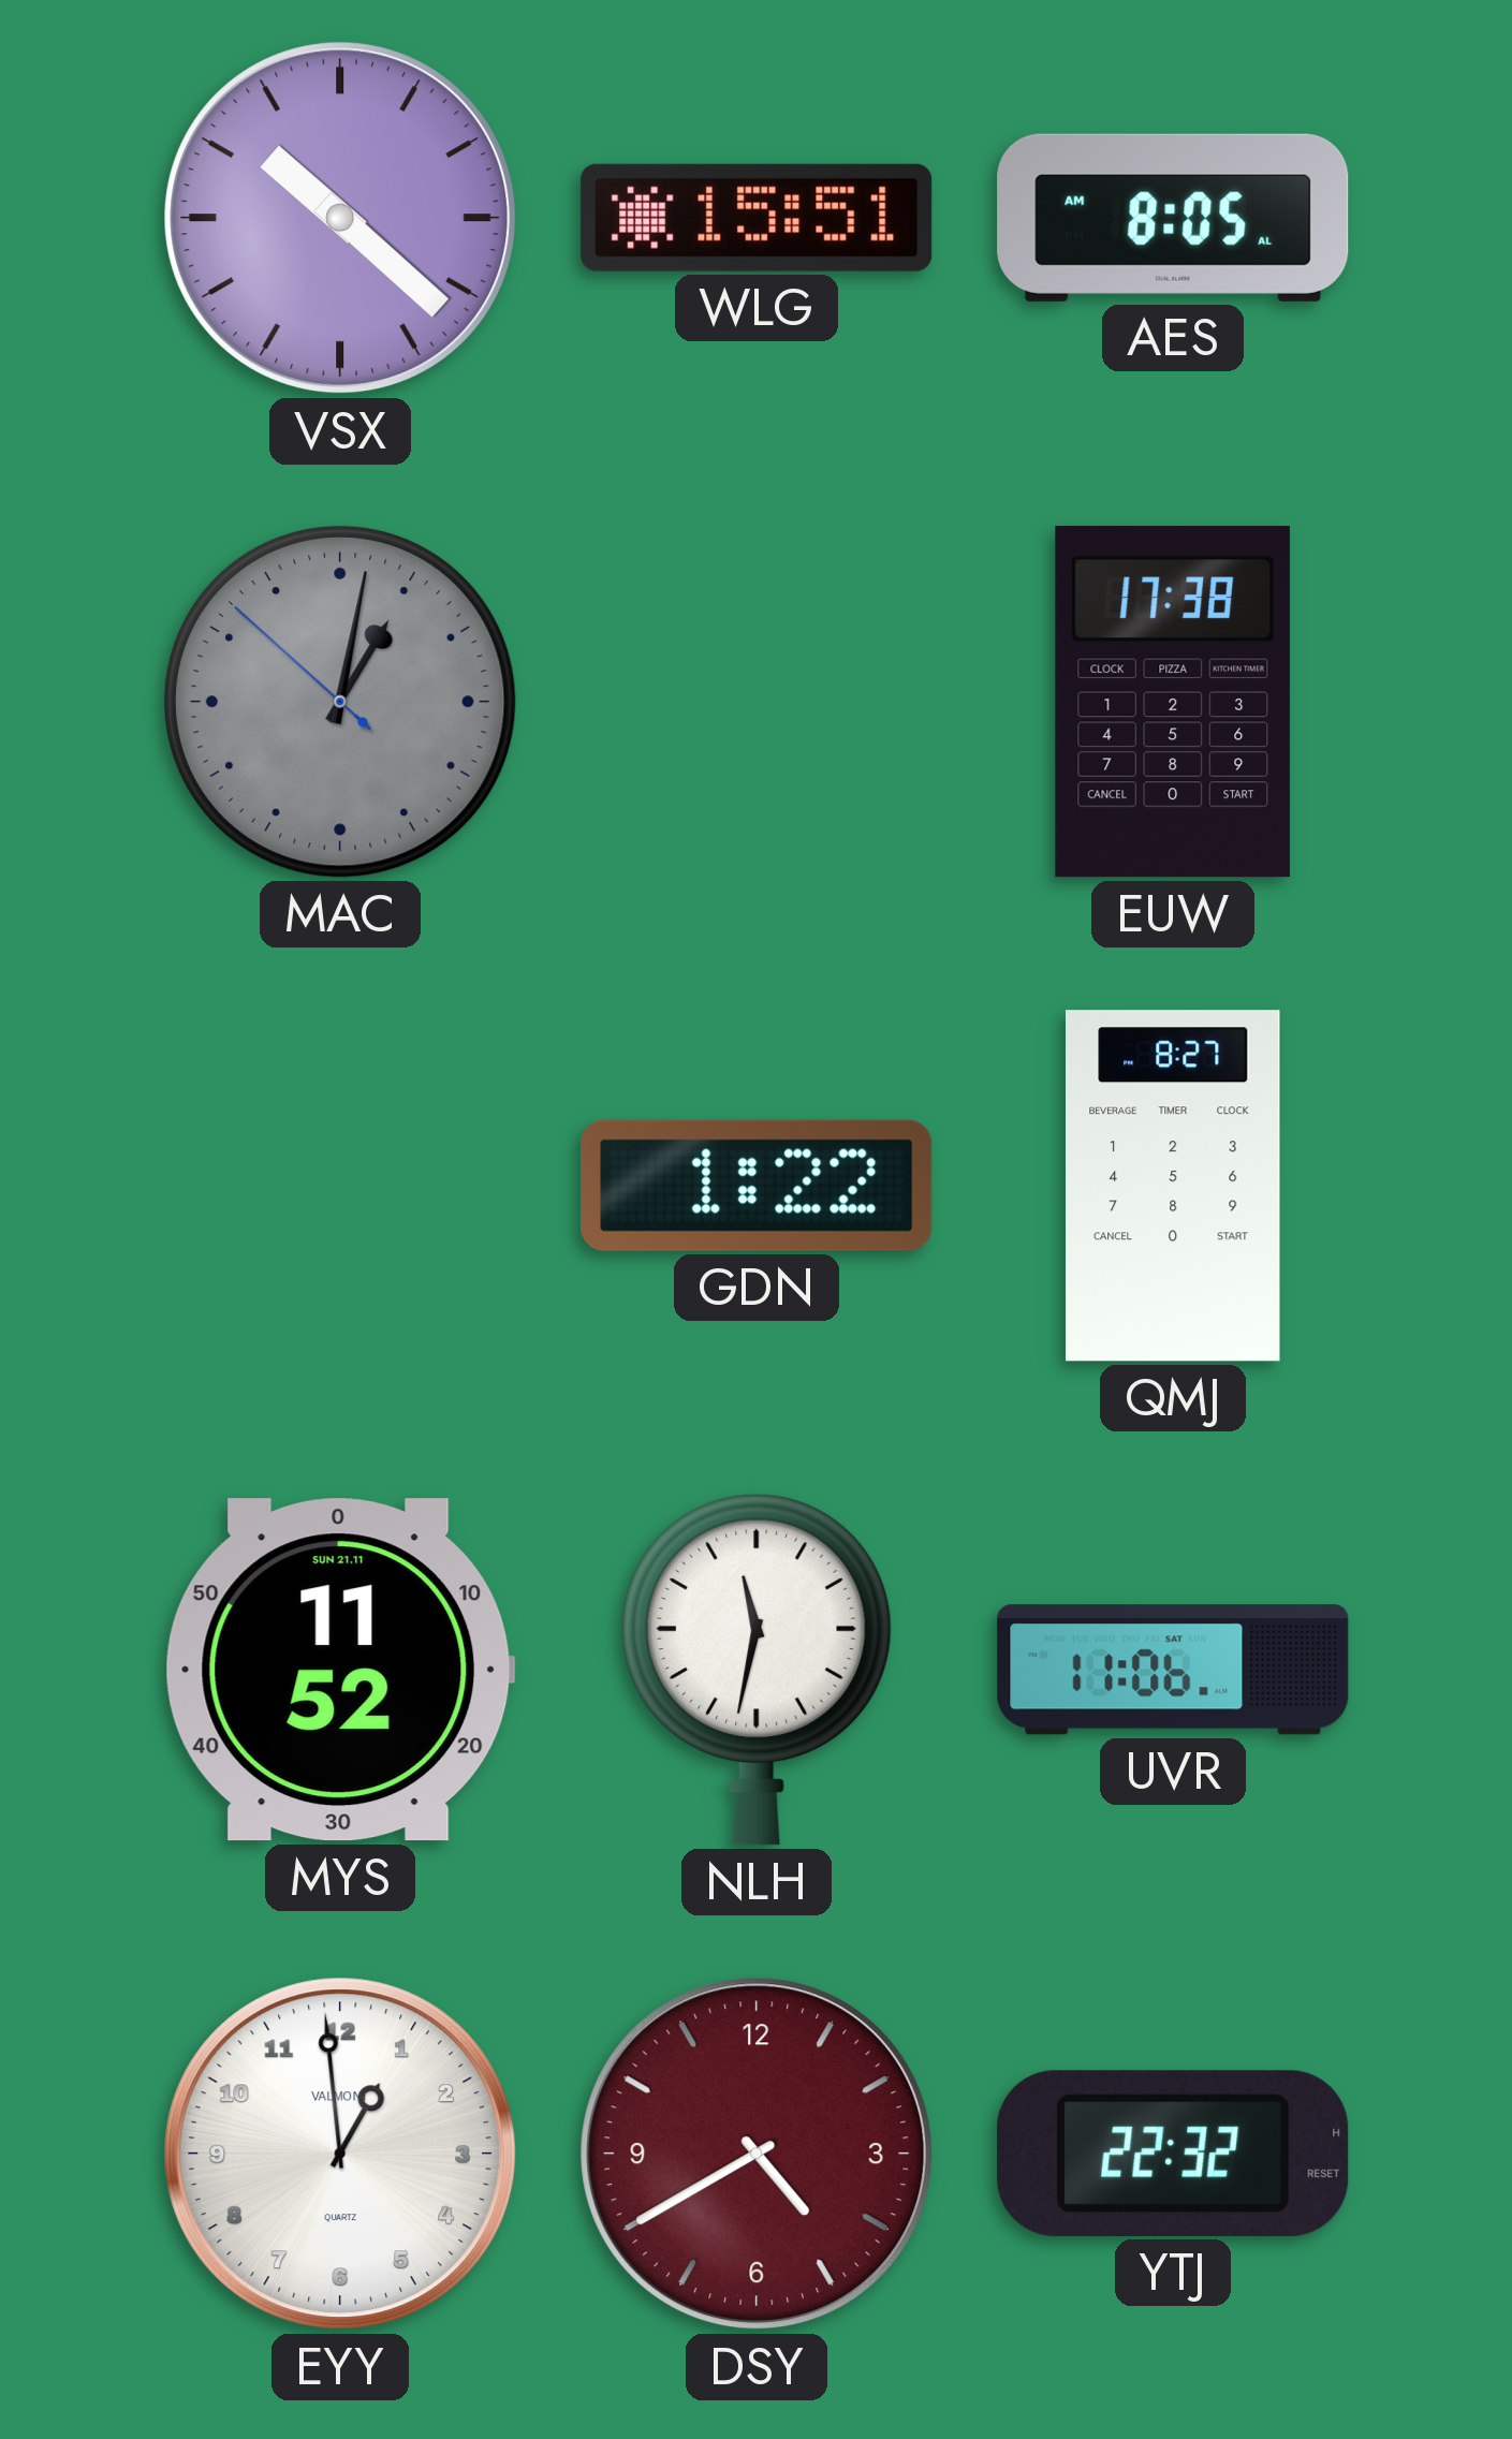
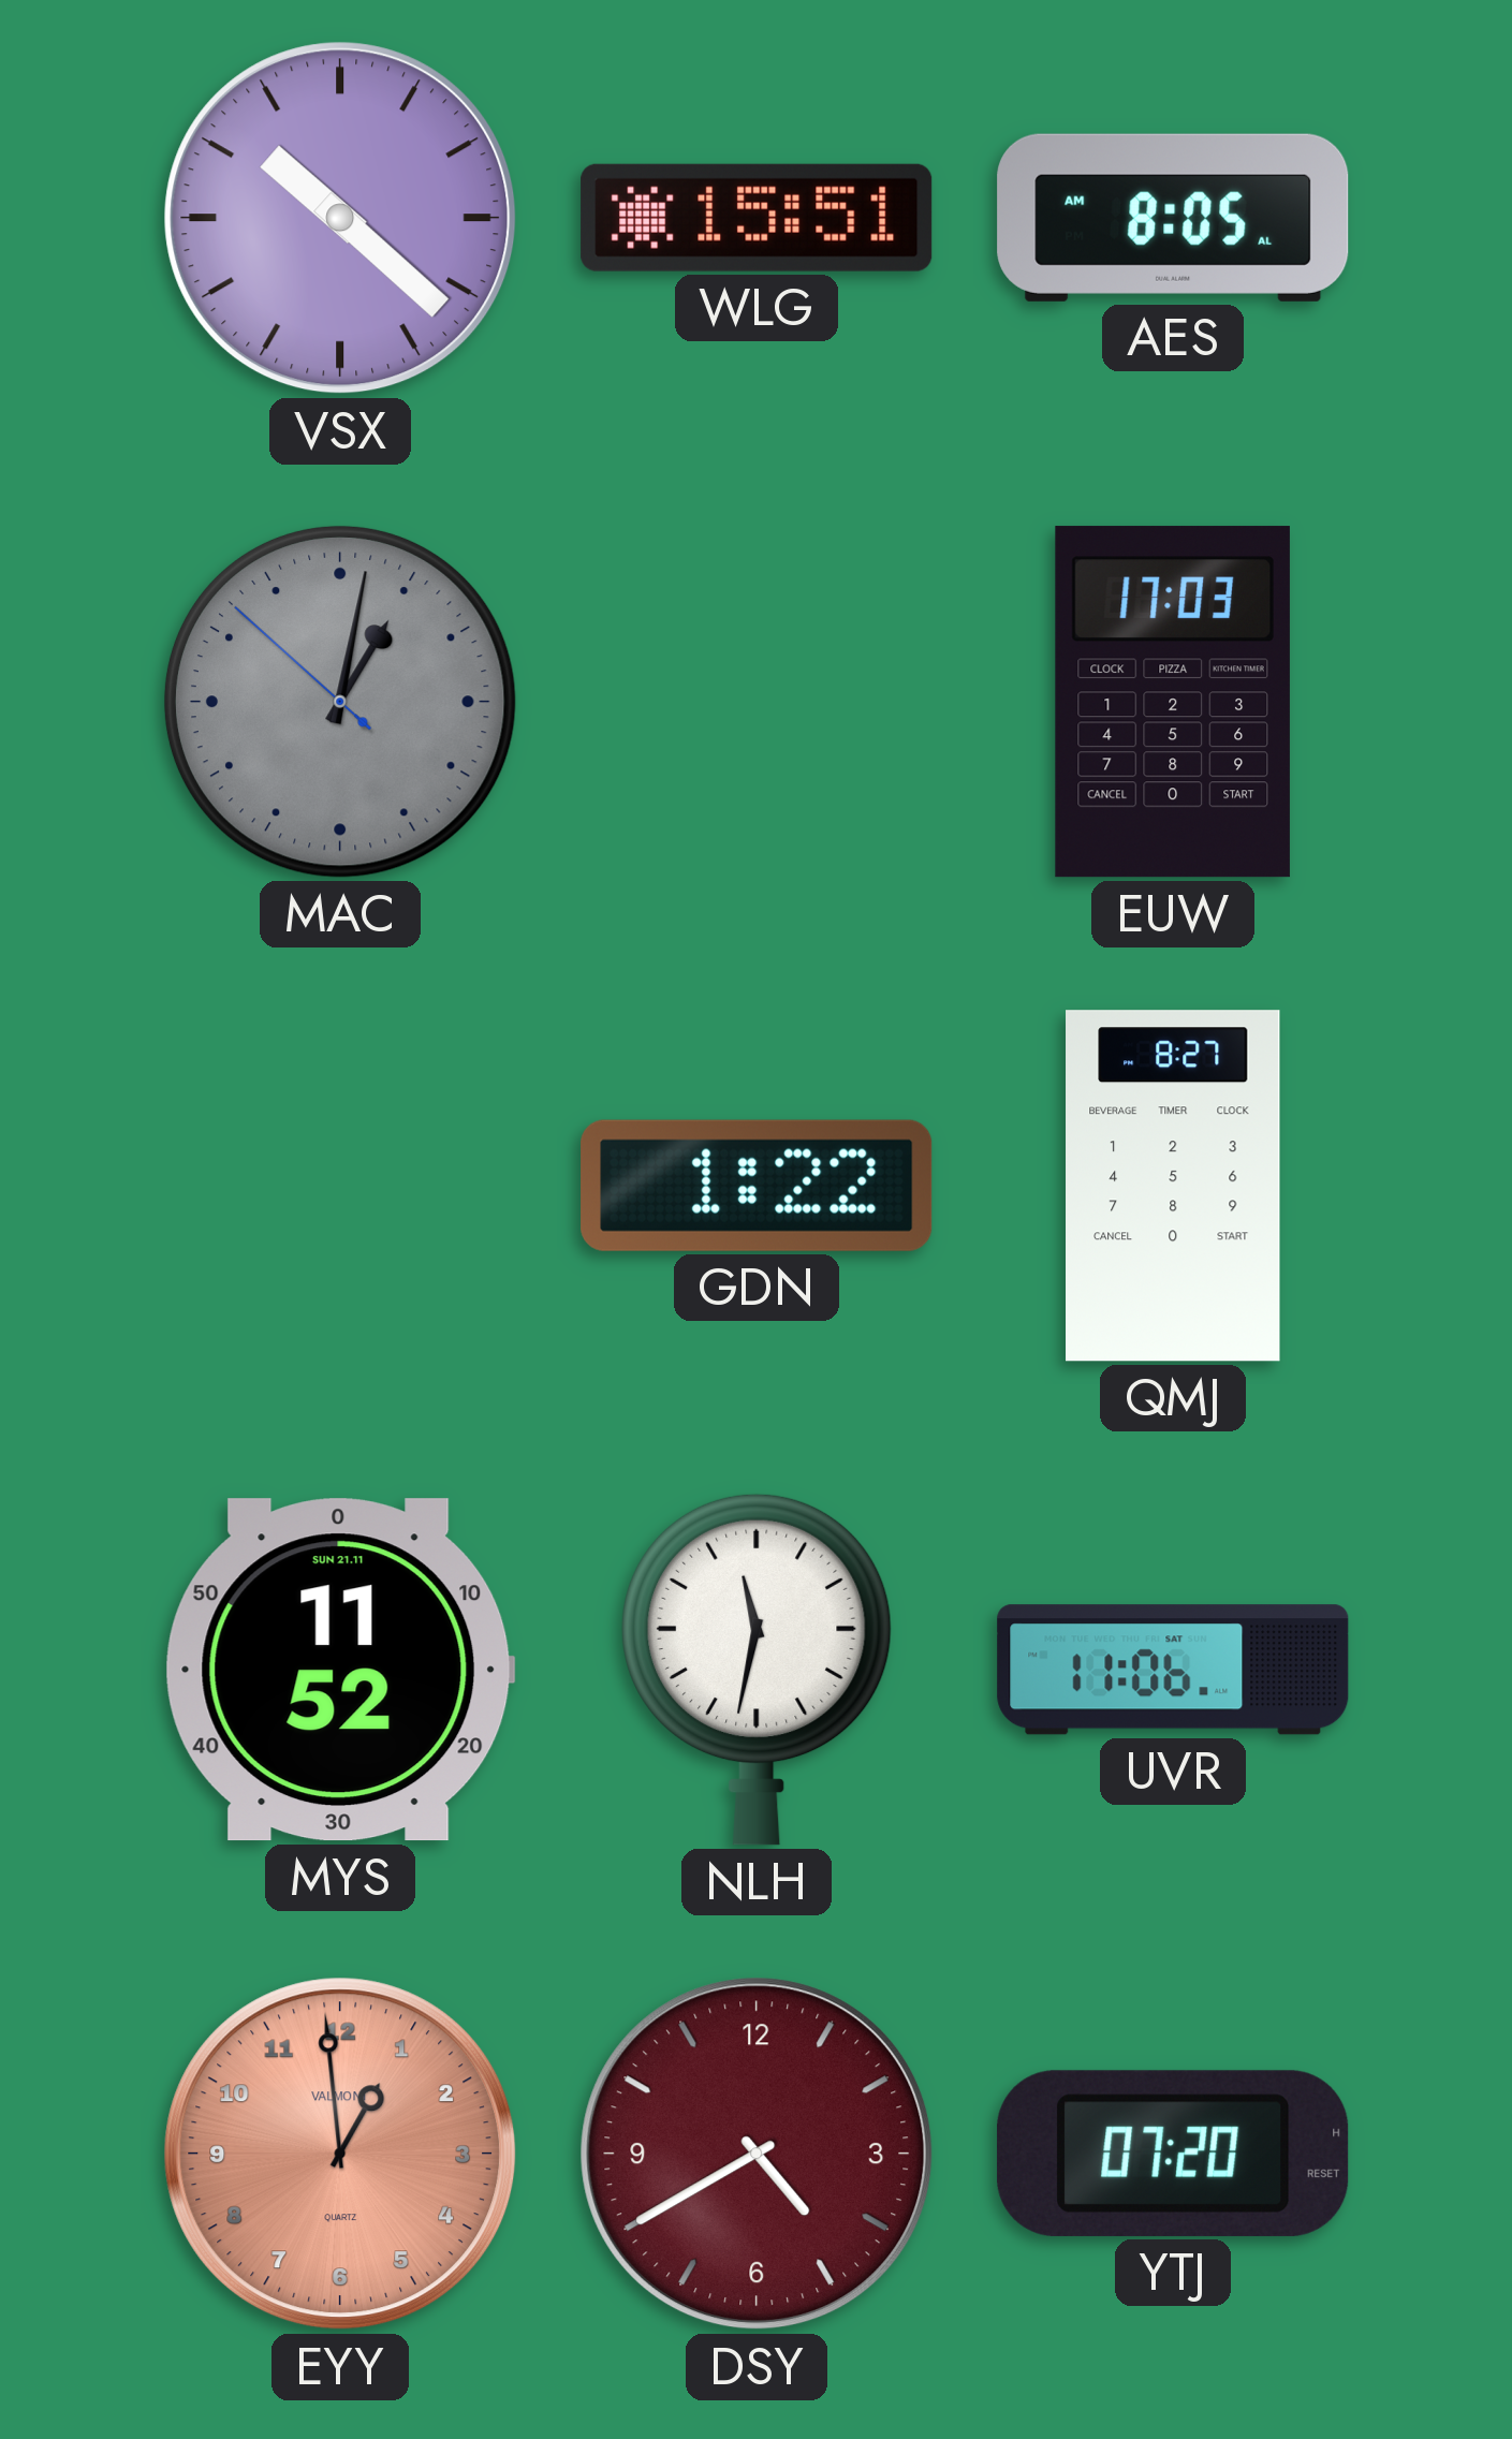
EUW: 17:38 -> 17:03 (1173, 702)
EYY dial: white -> salmon (340, 2154)
YTJ: 22:32 -> 07:20 (1173, 2154)
